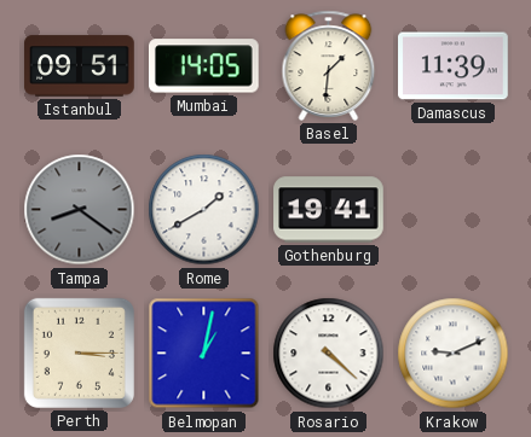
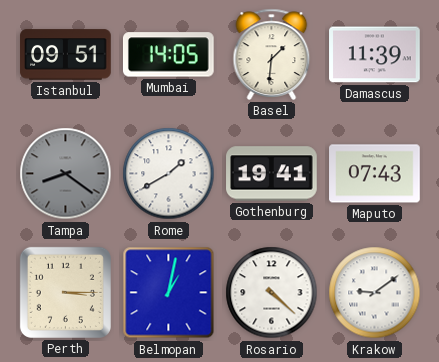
Maputo: none -> 07:43 (375, 174)
Krakow: 9:11 -> 9:09 (375, 293)
